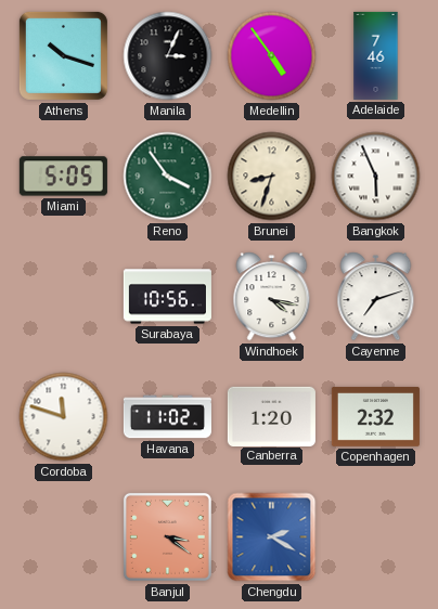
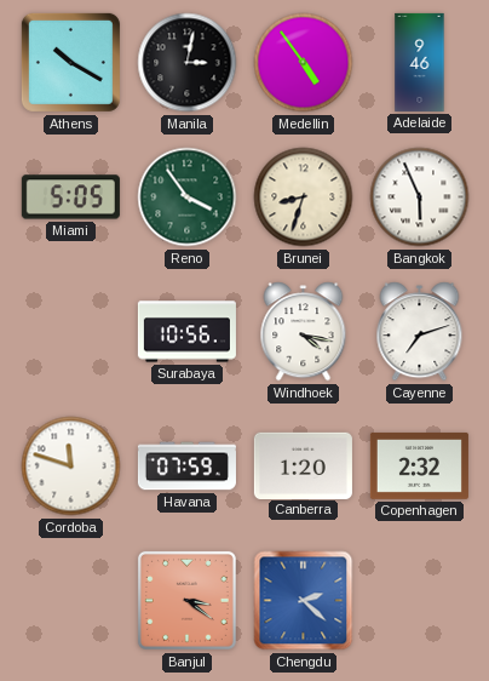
Athens: 10:18 -> 10:20 (70, 62)
Manila: 3:04 -> 3:02 (188, 63)
Adelaide: 7:46 -> 9:46 (420, 62)
Havana: 11:02 -> 07:59 (186, 467)
Chengdu: 2:20 -> 2:22 (304, 601)
